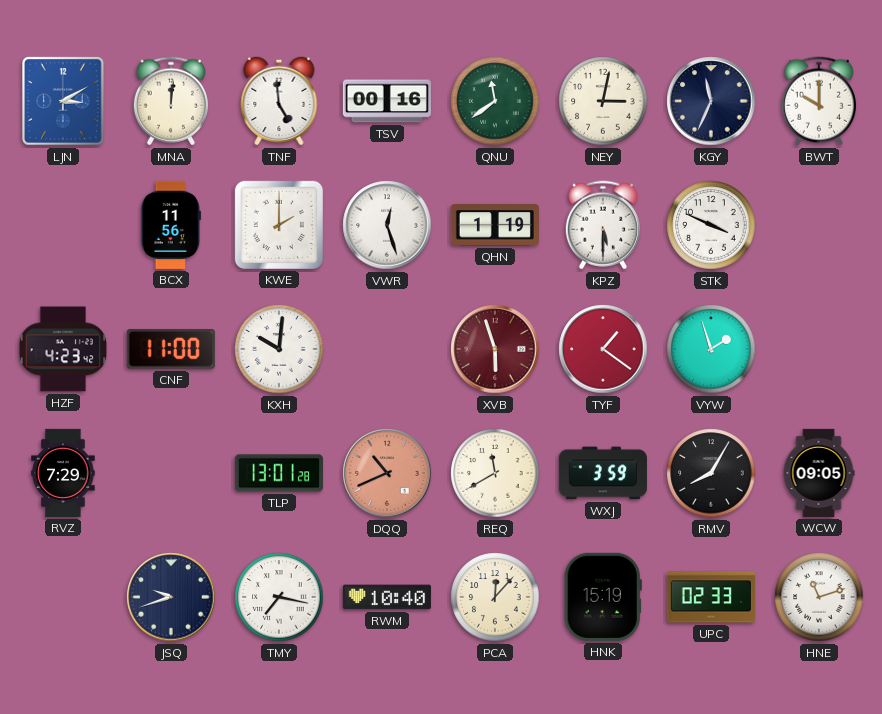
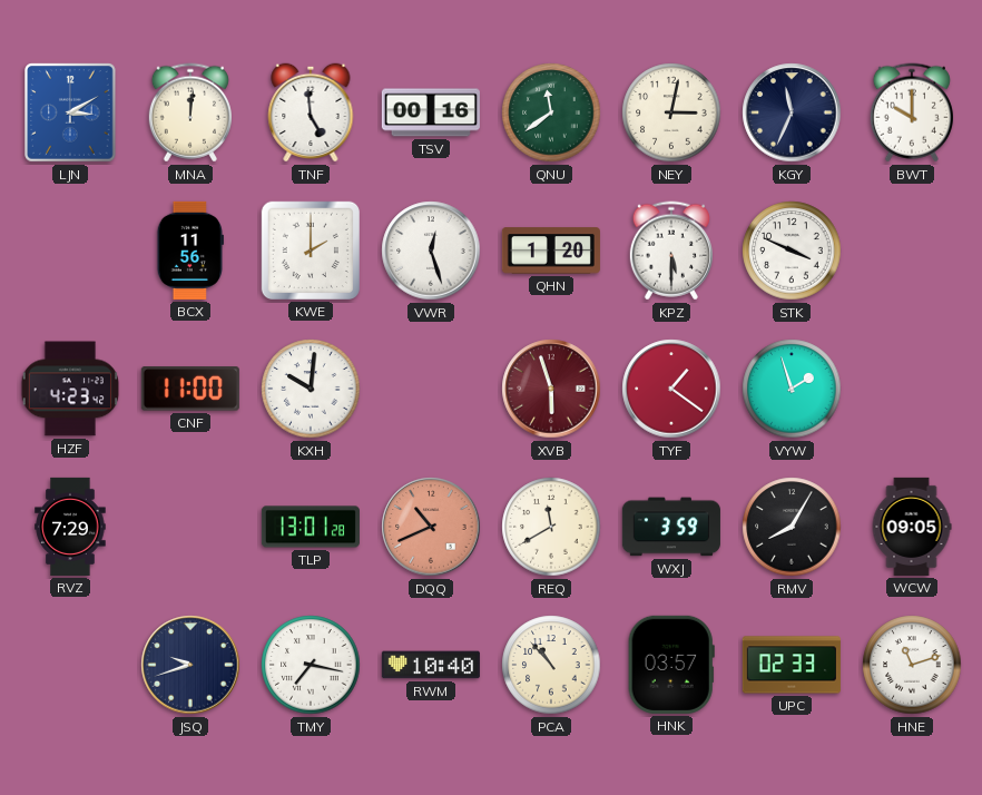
QHN: 1:19 -> 1:20 (551, 251)
PCA: 12:07 -> 10:53 (551, 665)
HNK: 15:19 -> 03:57 (671, 665)
